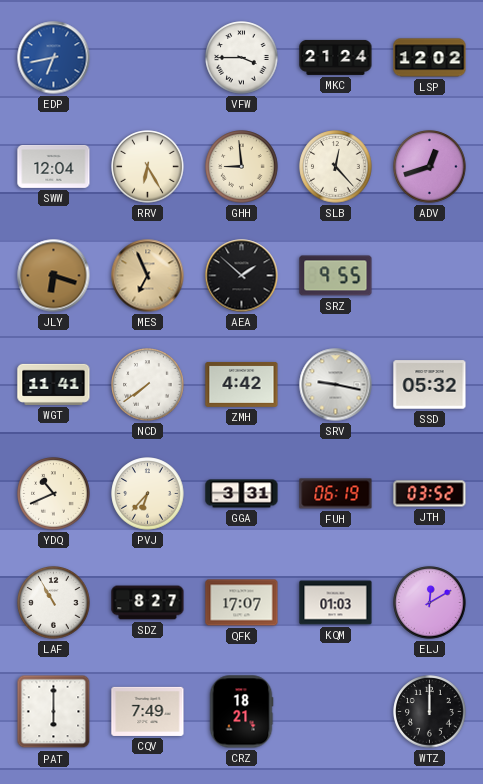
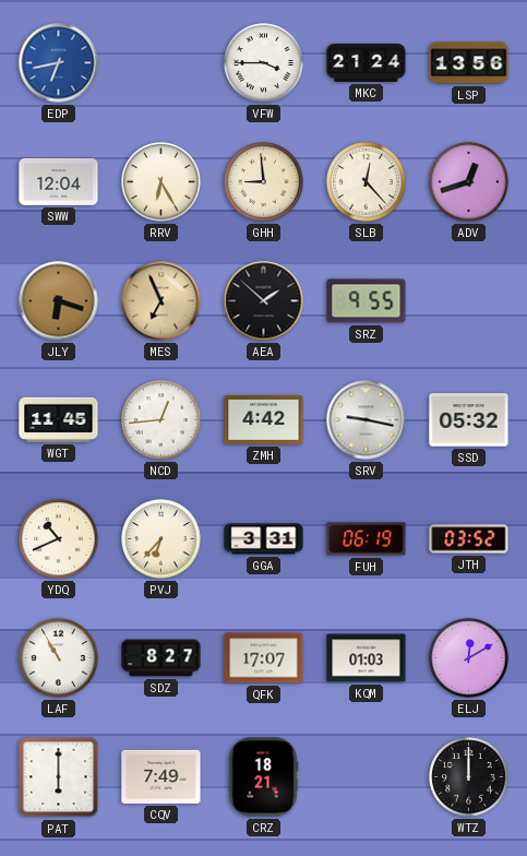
LSP: 12:02 -> 13:56 (469, 63)
WGT: 11:41 -> 11:45 (59, 419)
NCD: 7:39 -> 12:44 (161, 420)
